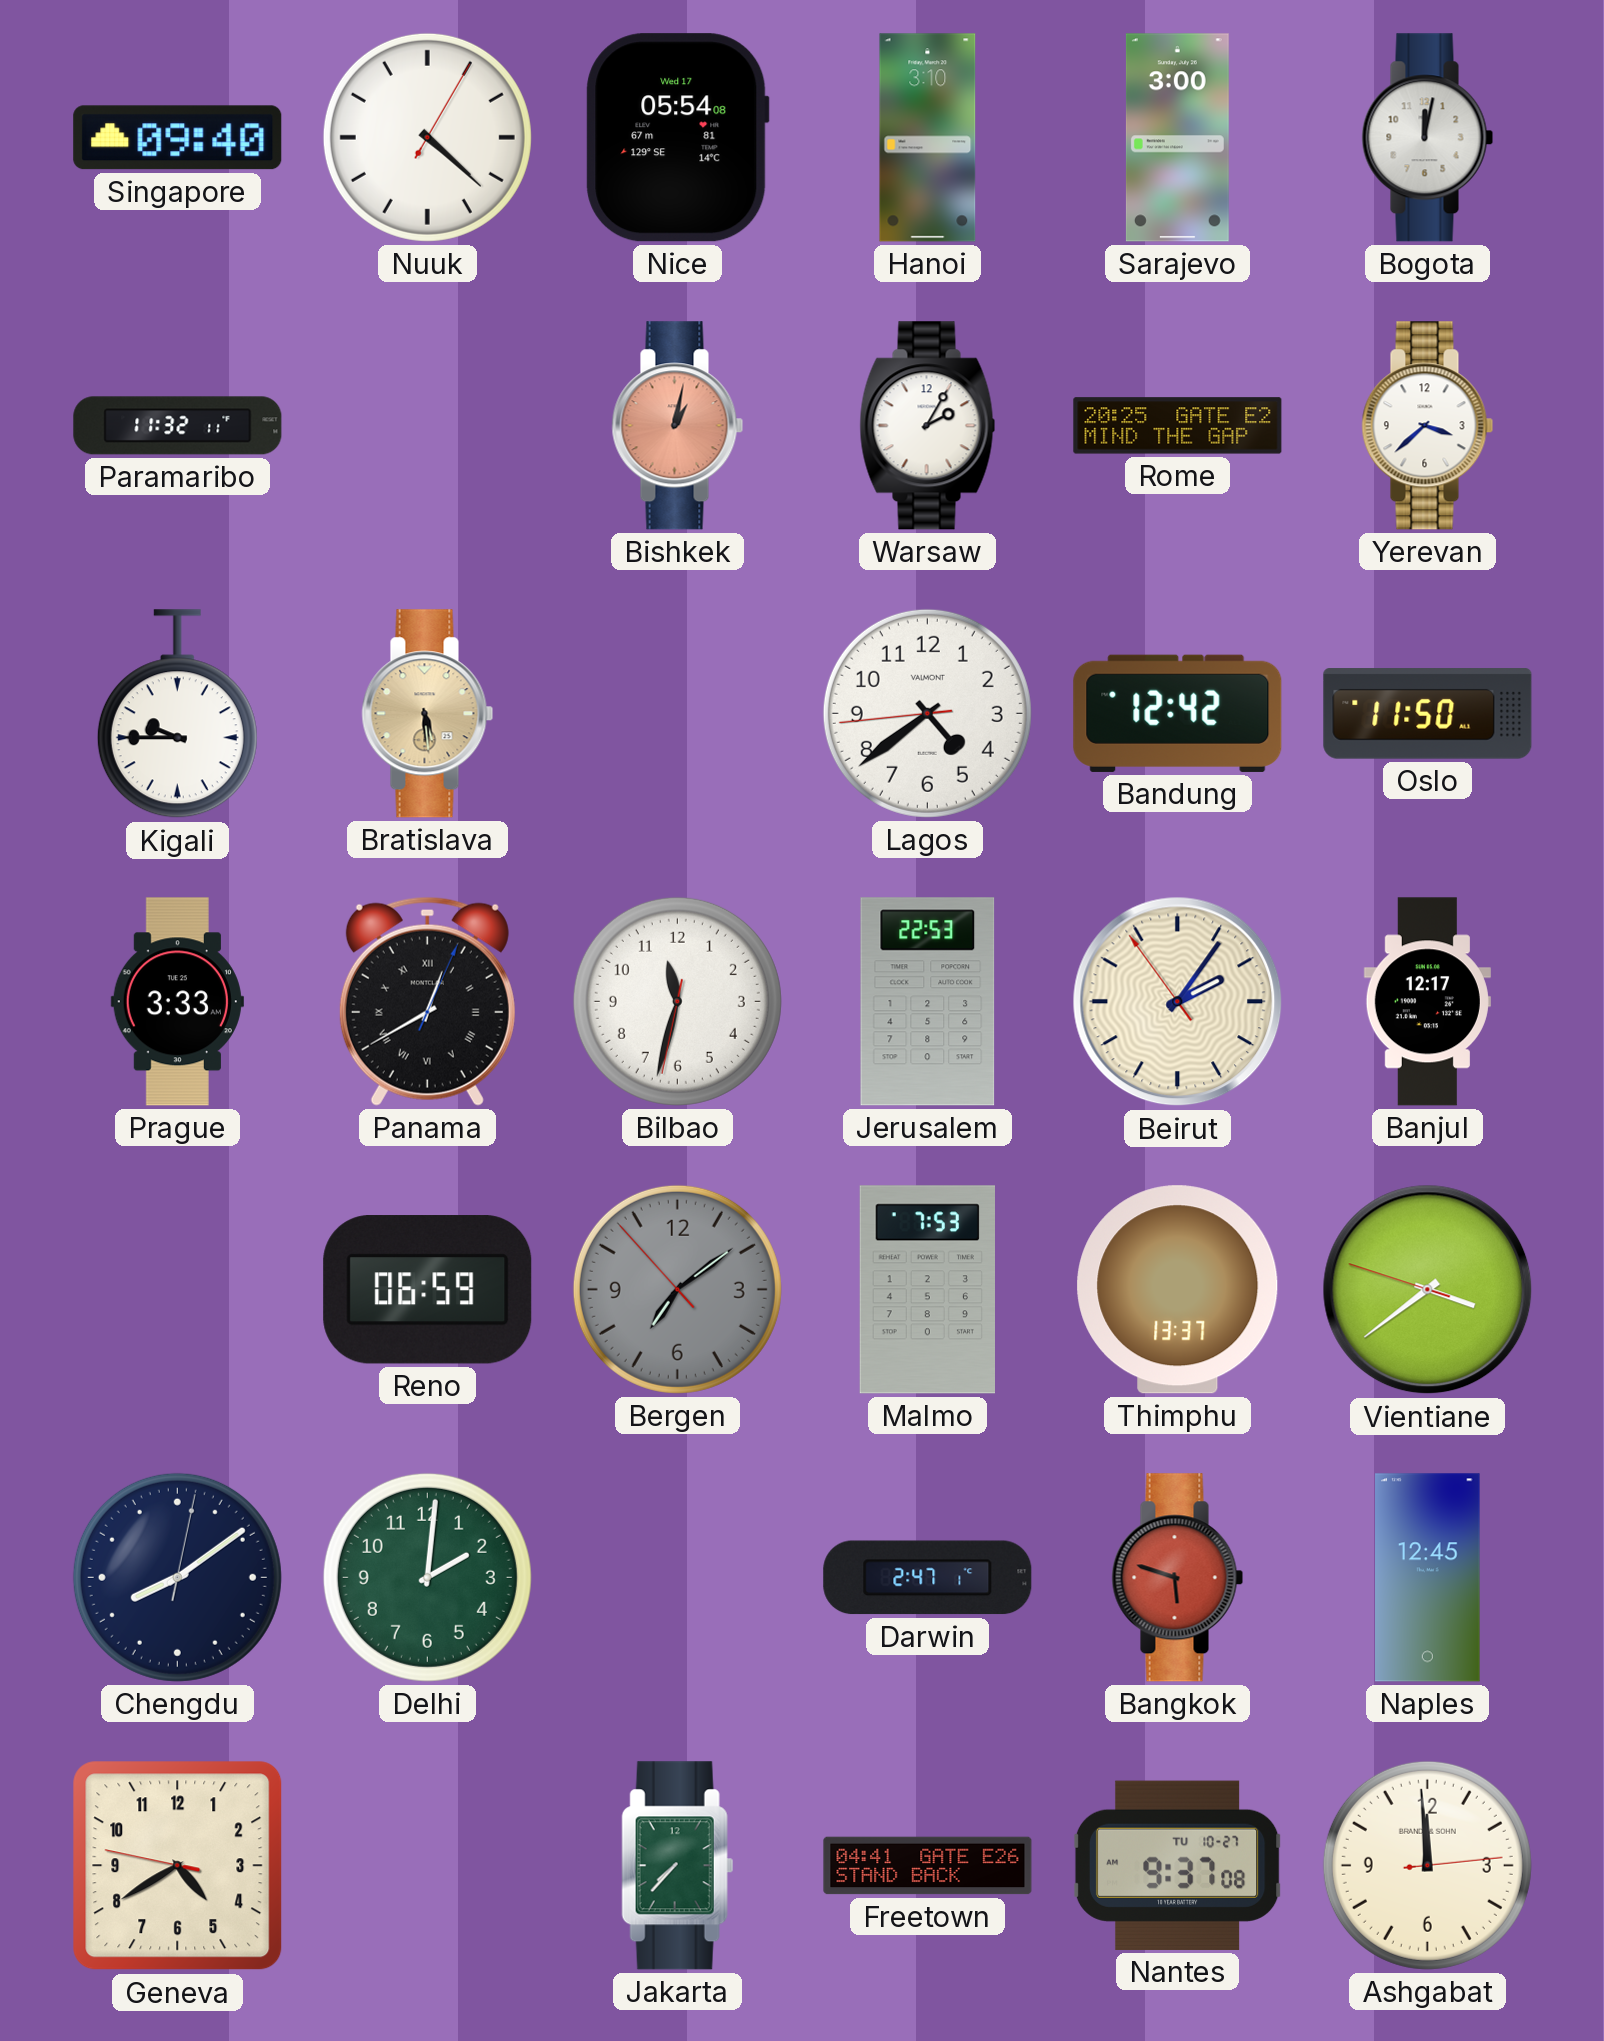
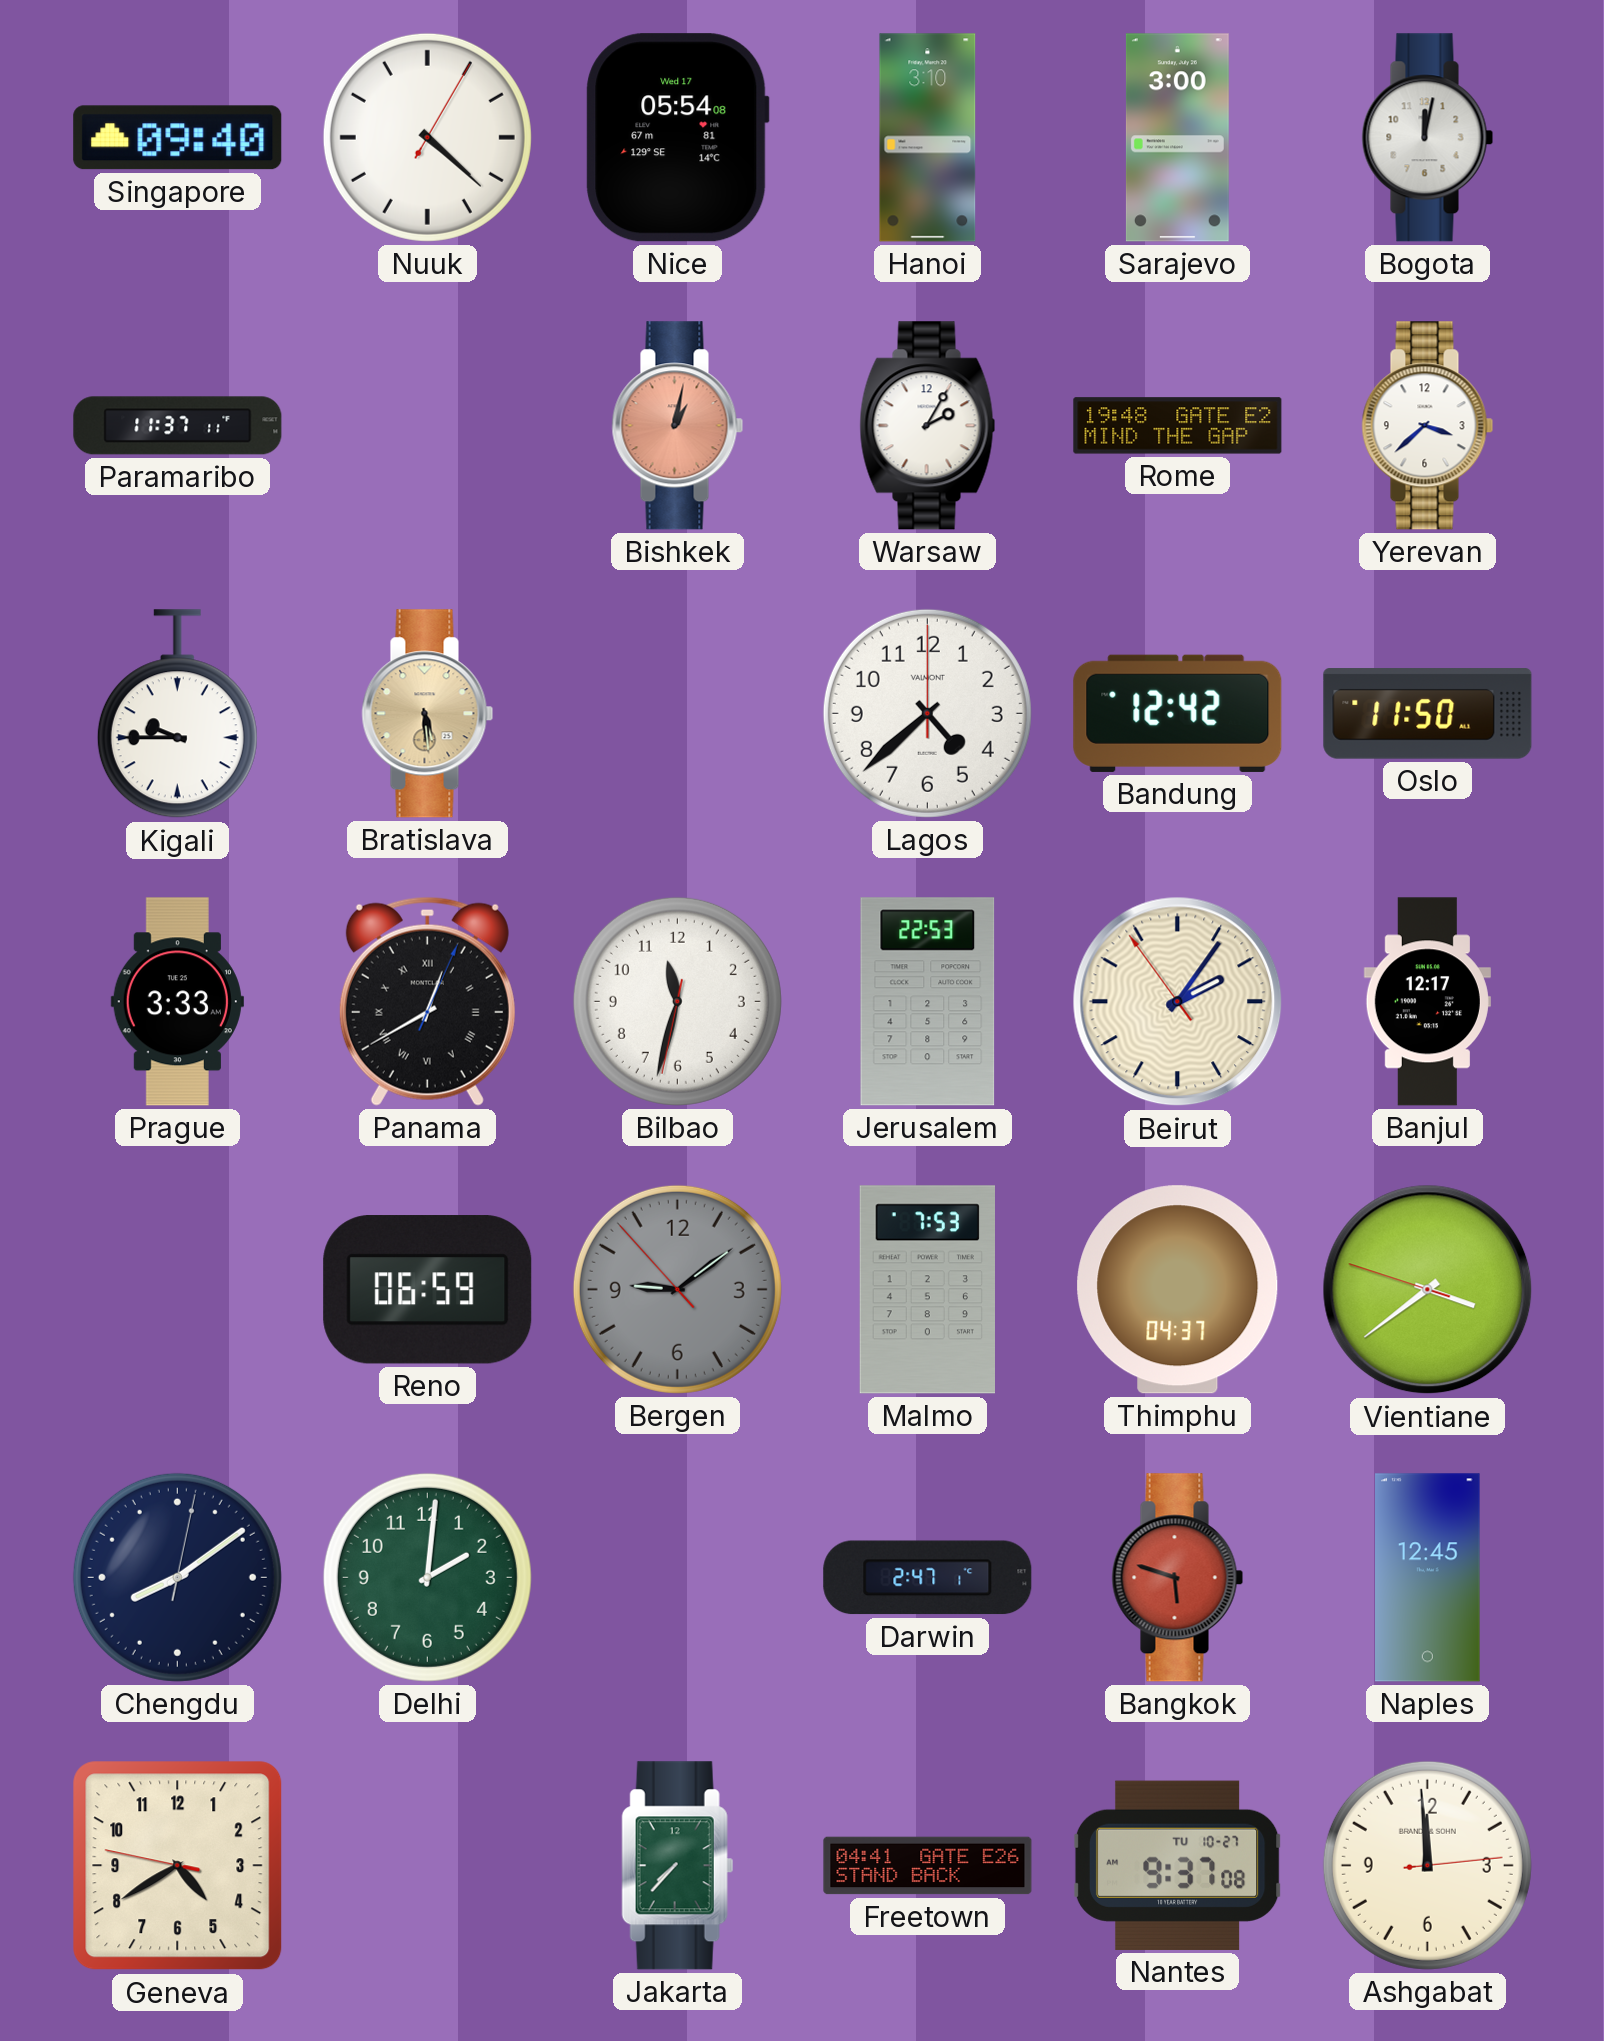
Paramaribo: 11:32 -> 11:37 (178, 426)
Rome: 20:25 -> 19:48 (1178, 426)
Lagos: 4:38:44 -> 4:38:00 (927, 713)
Bergen: 7:08 -> 9:08 (677, 1289)
Thimphu: 13:37 -> 04:37 (1178, 1290)
